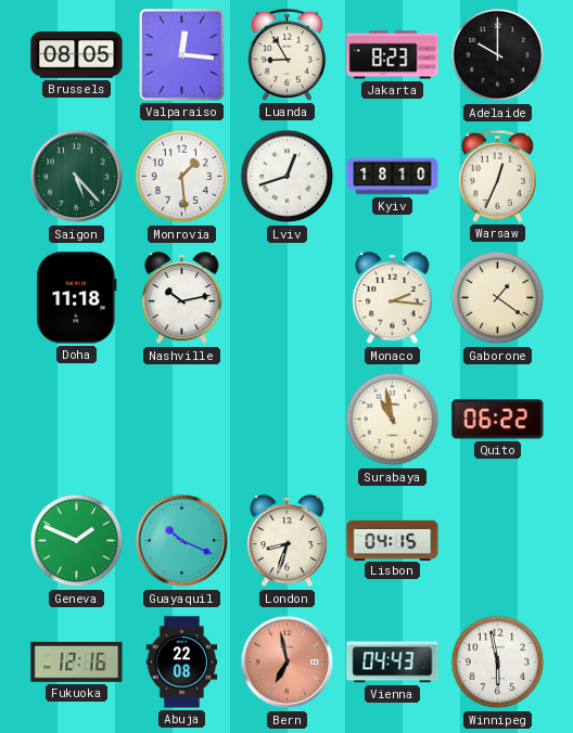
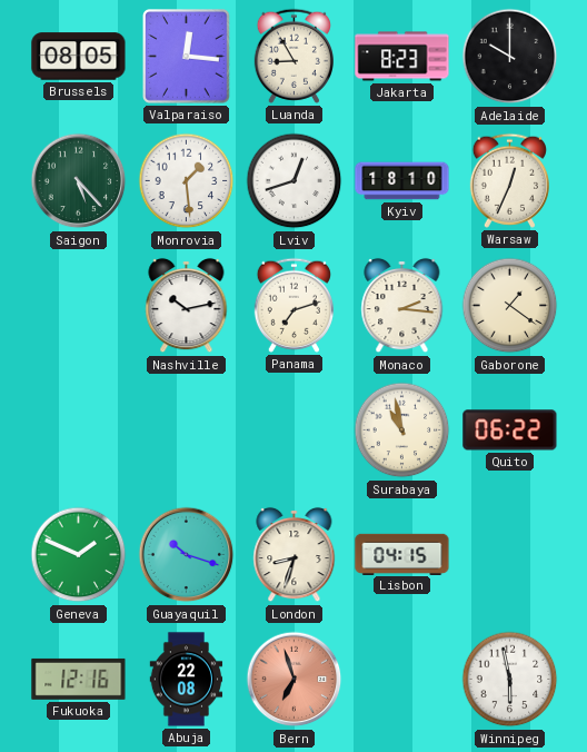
Doha: 11:18 -> none (77, 298)
Panama: none -> 7:12 (293, 305)
Guayaquil: 10:19 -> 10:18 (187, 555)
Bern: 6:58 -> 6:57 (295, 680)
Vienna: 04:43 -> none (393, 663)
